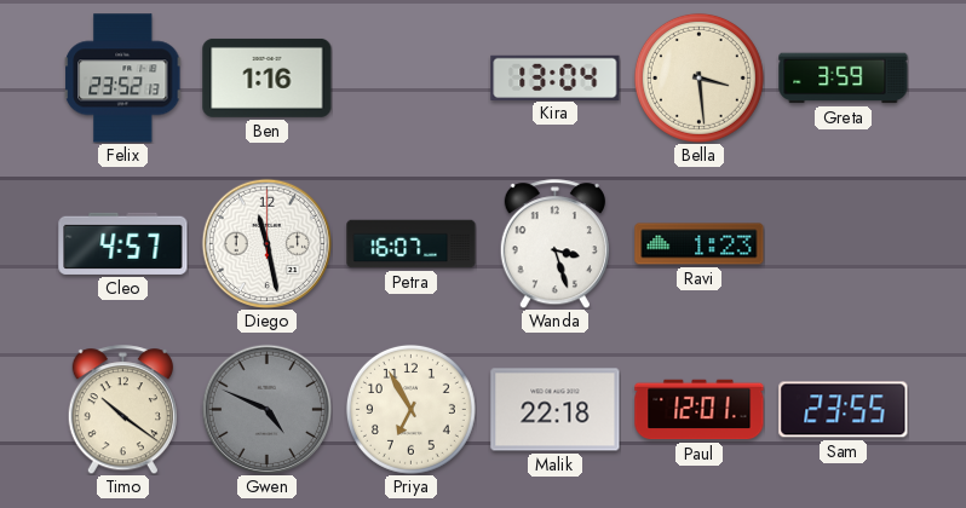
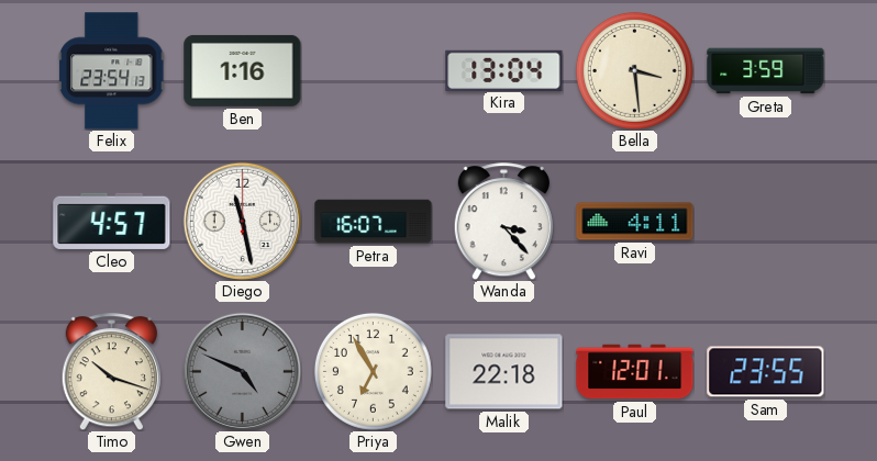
Felix: 23:52 -> 23:54 (112, 71)
Wanda: 3:27 -> 3:23 (503, 222)
Ravi: 1:23 -> 4:11 (635, 222)
Timo: 10:21 -> 10:18 (111, 372)
